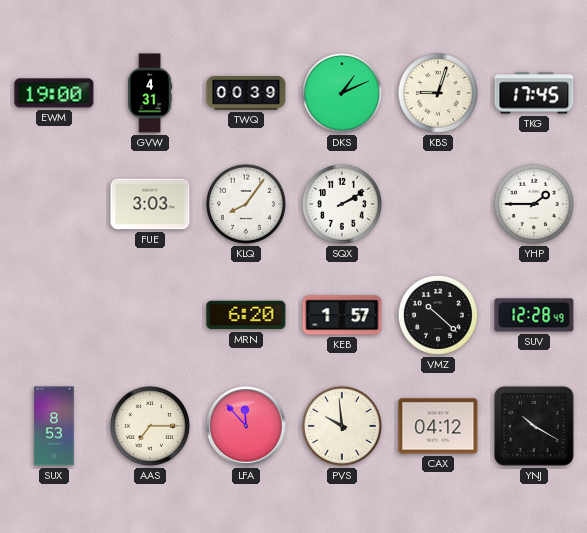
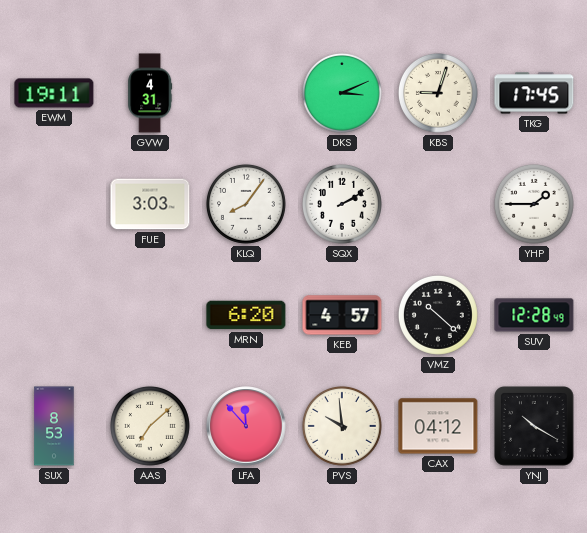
EWM: 19:00 -> 19:11 (54, 93)
TWQ: 00:39 -> none (246, 94)
DKS: 1:11 -> 3:11 (342, 93)
KEB: 1:57 -> 4:57 (342, 315)
AAS: 7:15 -> 7:08 (150, 426)
